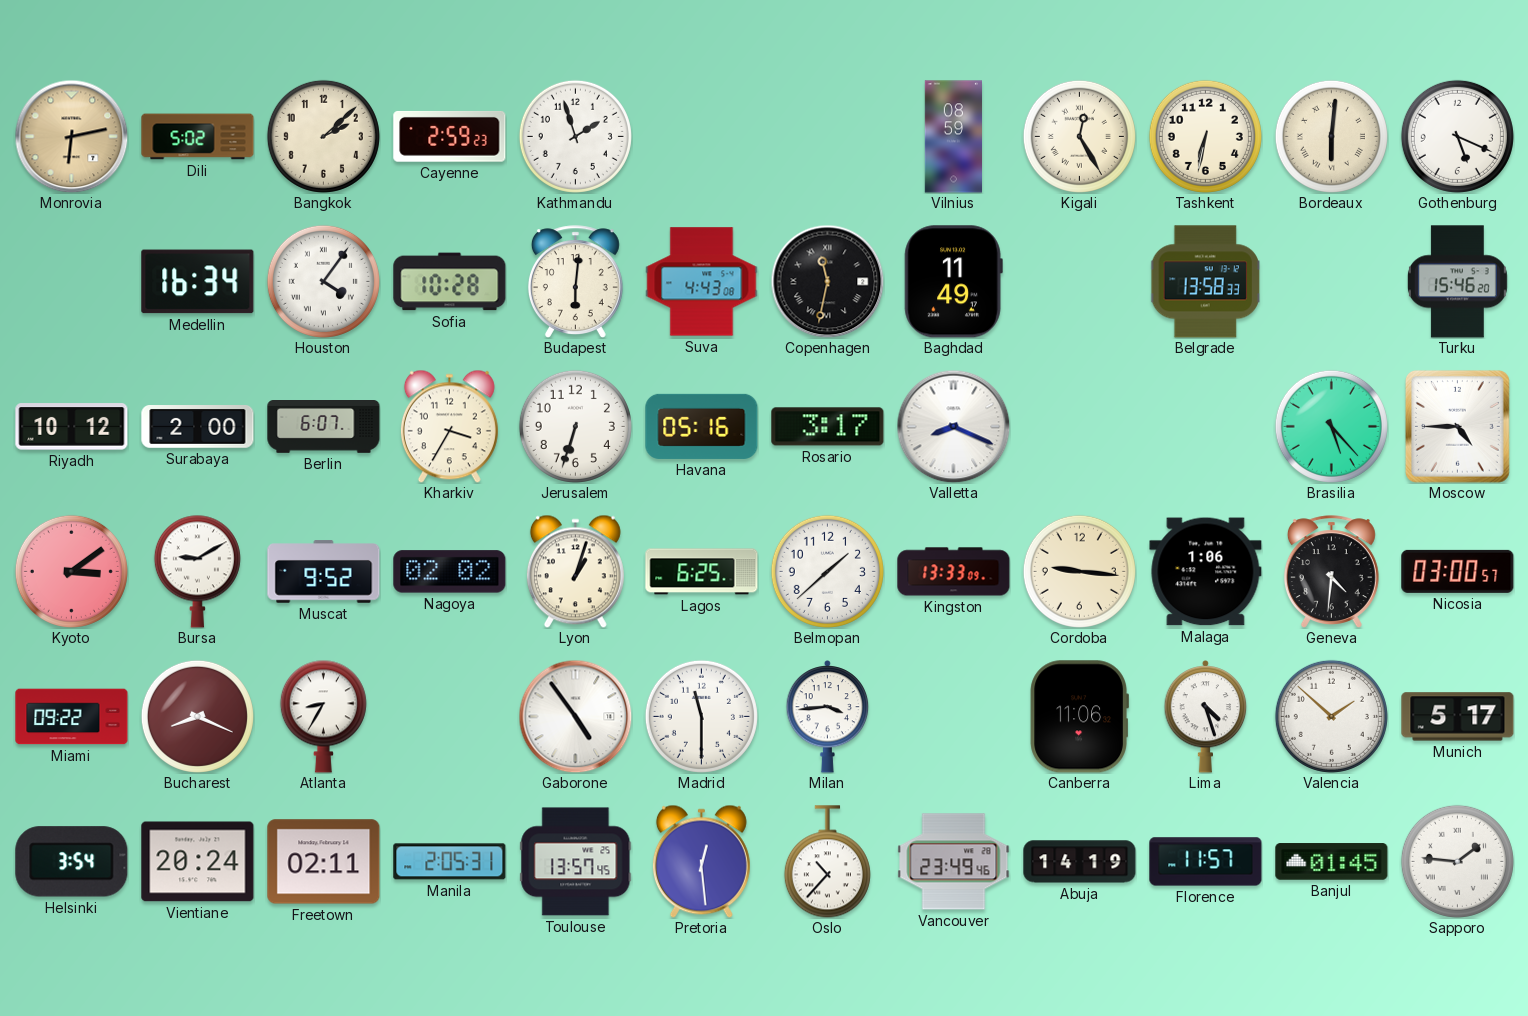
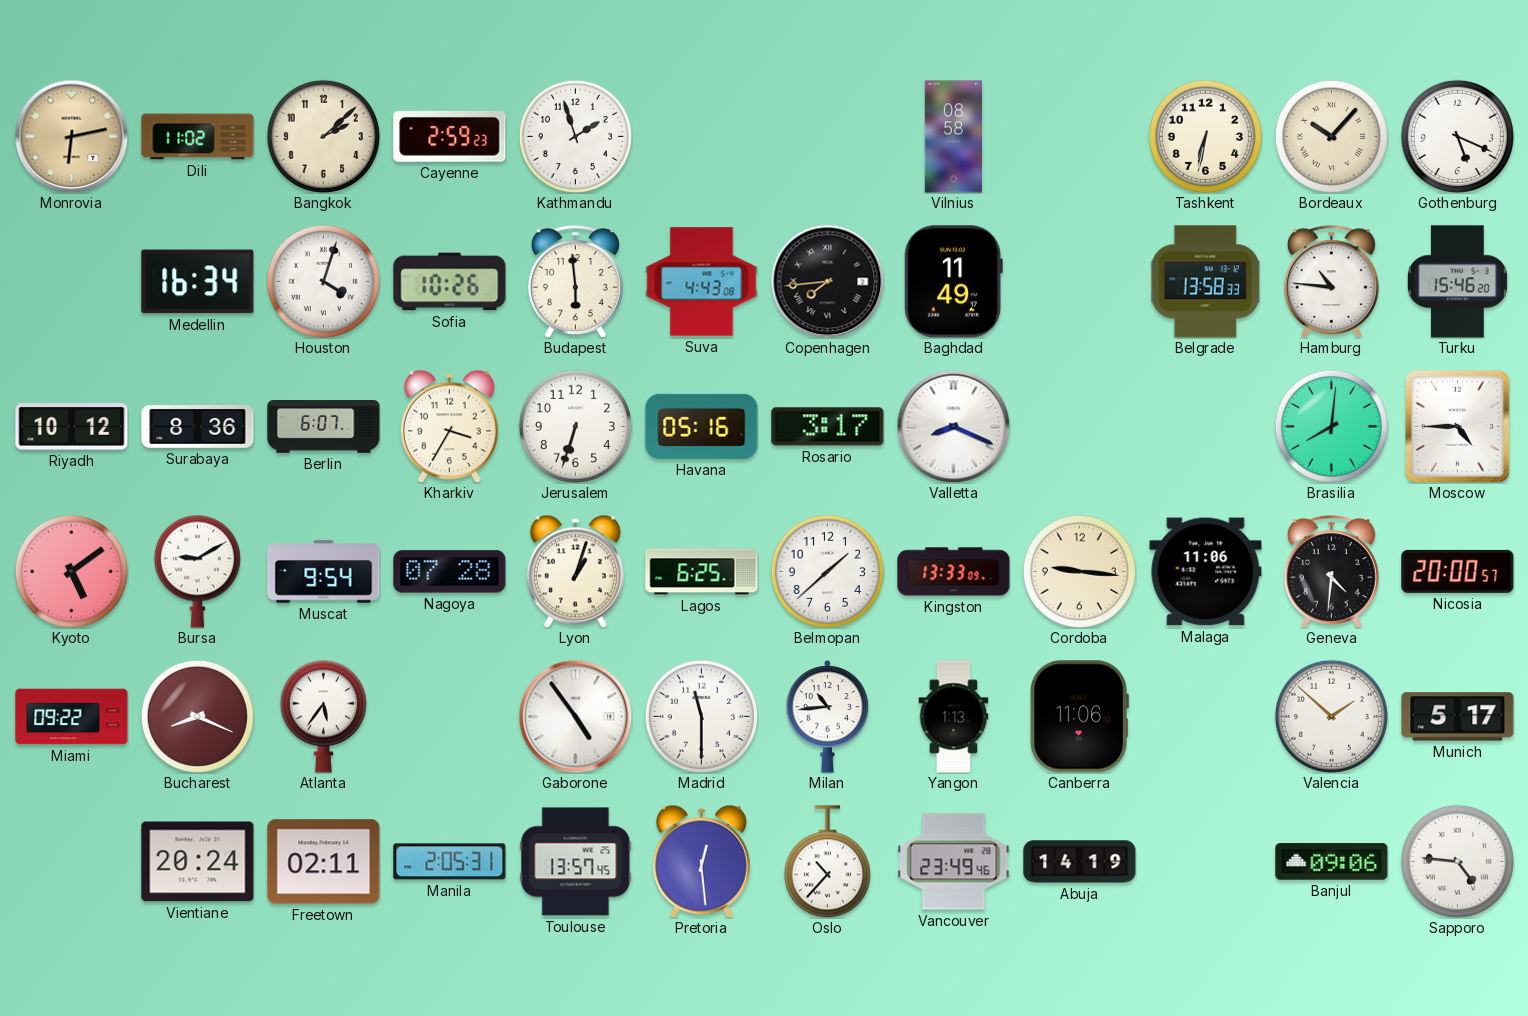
Dili: 5:02 -> 11:02 (198, 137)
Vilnius: 08:59 -> 08:58 (953, 137)
Kigali: 12:25 -> none (1079, 136)
Bordeaux: 6:01 -> 10:07 (1331, 136)
Houston: 4:06 -> 4:03 (323, 281)
Sofia: 10:28 -> 10:26 (450, 282)
Budapest: 6:01 -> 5:59 (575, 281)
Copenhagen: 11:32 -> 7:44 (827, 281)
Hamburg: none -> 10:46 (1331, 281)
Surabaya: 2:00 -> 8:36 (198, 427)
Brasilia: 5:23 -> 8:01 (1331, 426)
Kyoto: 3:09 -> 5:09 (71, 571)
Muscat: 9:52 -> 9:54 (324, 572)
Nagoya: 02:02 -> 07:28 (450, 572)
Malaga: 1:06 -> 11:06 (1206, 572)
Nicosia: 03:00 -> 20:00 (1458, 571)
Atlanta: 8:35 -> 5:36 (323, 716)
Milan: 3:44 -> 10:44 (828, 717)
Yangon: none -> 1:13 (954, 717)
Lima: 4:27 -> none (1206, 717)
Helsinki: 3:54 -> none (72, 862)
Florence: 11:57 -> none (1206, 862)
Banjul: 01:45 -> 09:06 (1332, 862)
Sapporo: 1:46 -> 4:46 (1457, 861)
